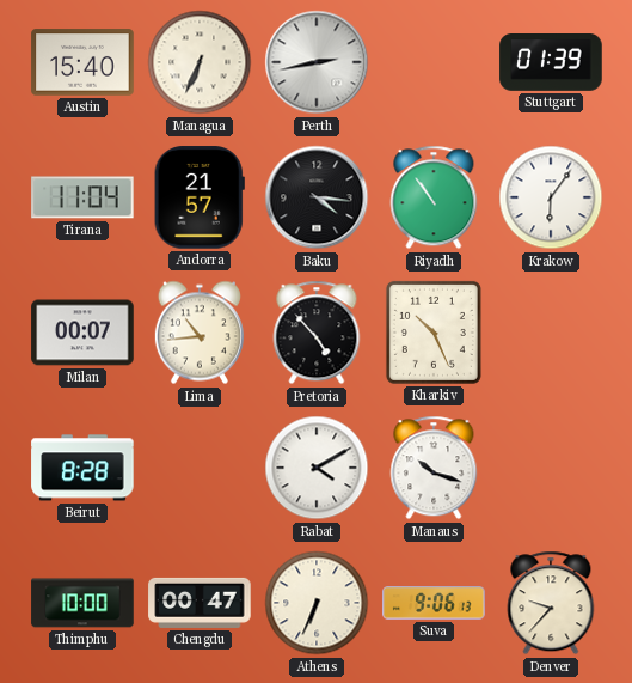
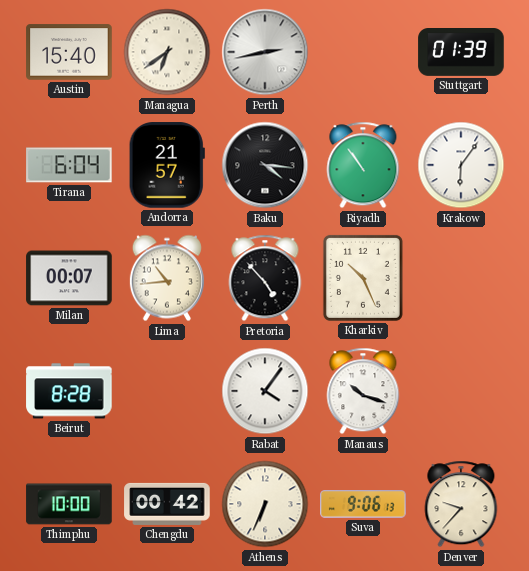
Managua: 6:34 -> 6:39 (167, 52)
Tirana: 11:04 -> 6:04 (69, 165)
Rabat: 4:10 -> 4:06 (265, 391)
Chengdu: 00:47 -> 00:42 (167, 504)
